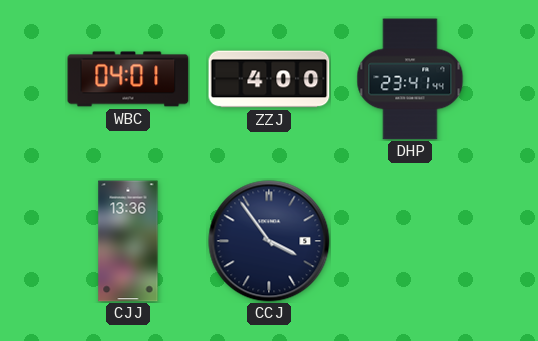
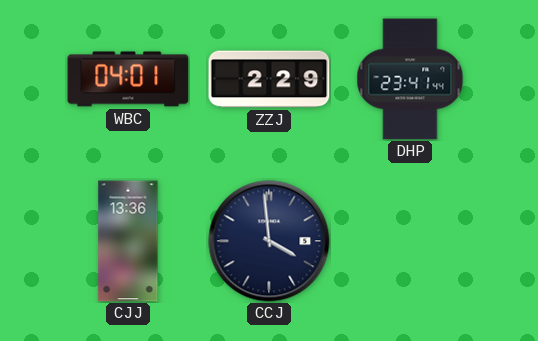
ZZJ: 4:00 -> 2:29 (269, 79)
CCJ: 3:54 -> 3:59 (269, 241)
